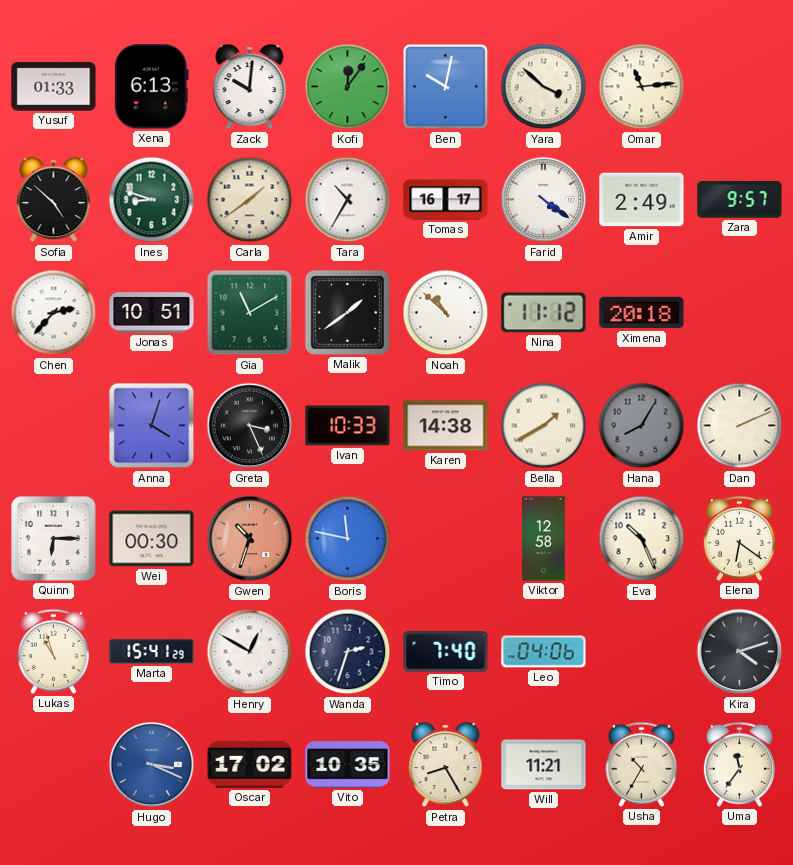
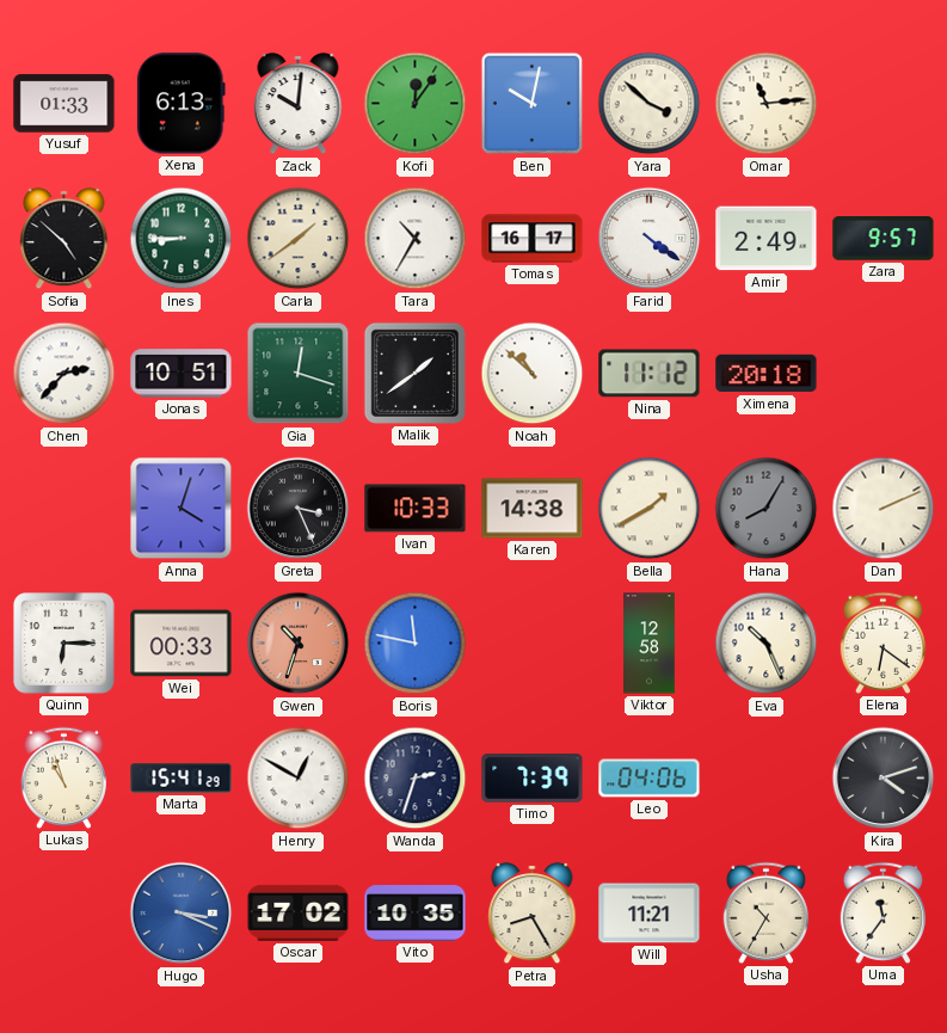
Ines: 8:48 -> 8:45 (182, 239)
Gia: 11:10 -> 12:18 (299, 374)
Wei: 00:30 -> 00:33 (182, 644)
Timo: 7:40 -> 7:39 (533, 779)
